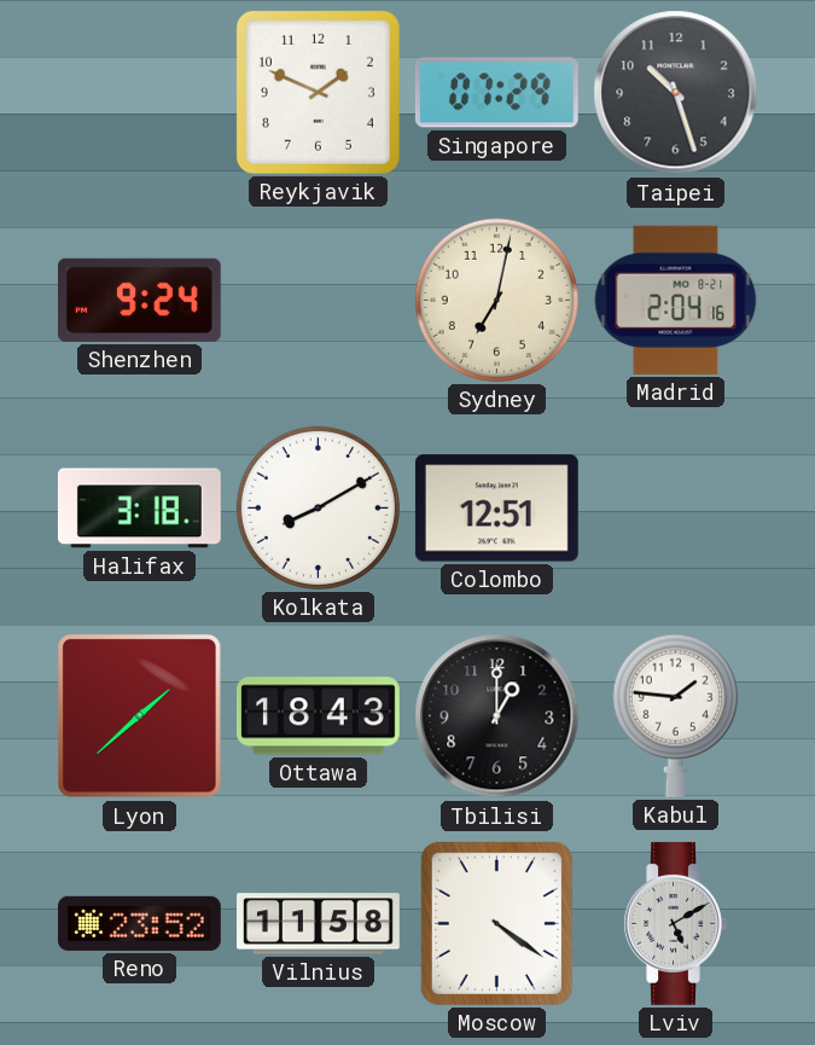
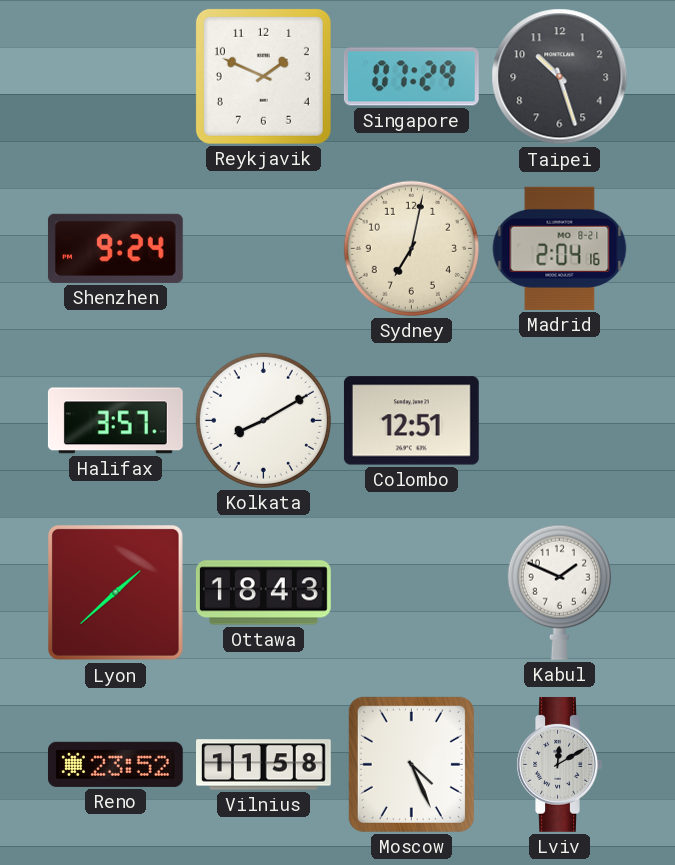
Halifax: 3:18 -> 3:57 (115, 421)
Tbilisi: 1:00 -> none (497, 716)
Kabul: 1:46 -> 1:49 (559, 592)
Moscow: 4:21 -> 4:26 (411, 764)
Lviv: 5:10 -> 12:10 (559, 764)
